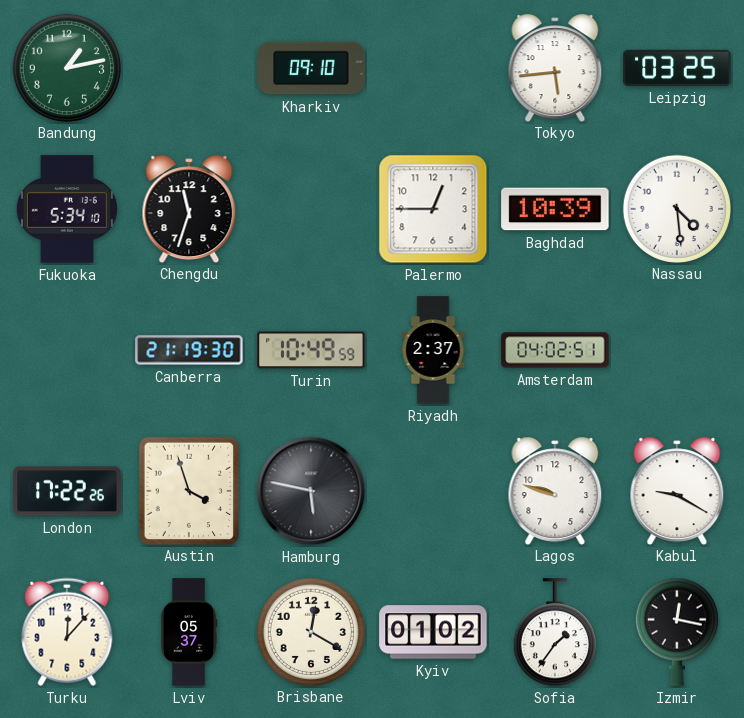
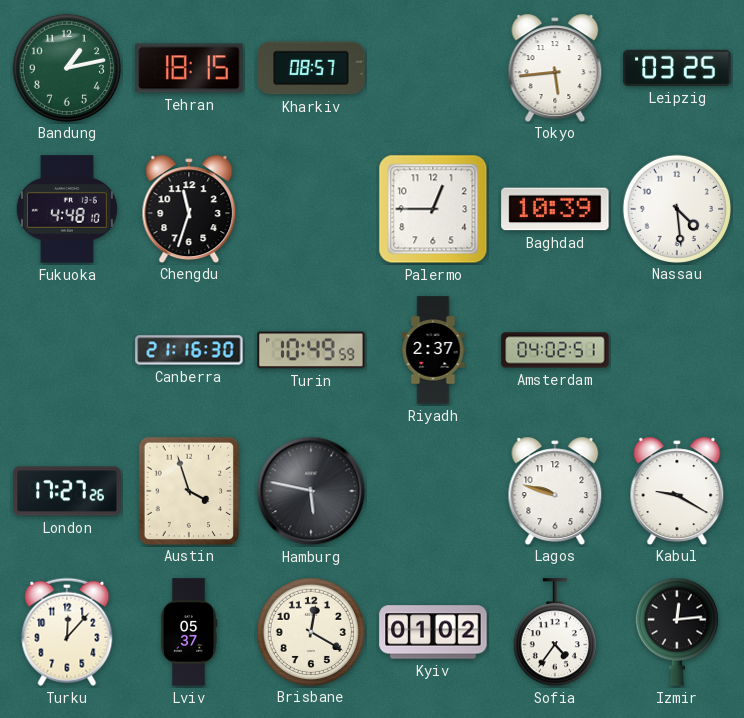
Tehran: none -> 18:15 (189, 68)
Kharkiv: 09:10 -> 08:57 (311, 68)
Fukuoka: 5:34 -> 4:48 (67, 209)
Canberra: 21:19 -> 21:16 (189, 350)
London: 17:22 -> 17:27 (67, 491)
Sofia: 1:36 -> 4:36 (555, 633)
Izmir: 12:17 -> 12:14 (677, 632)
